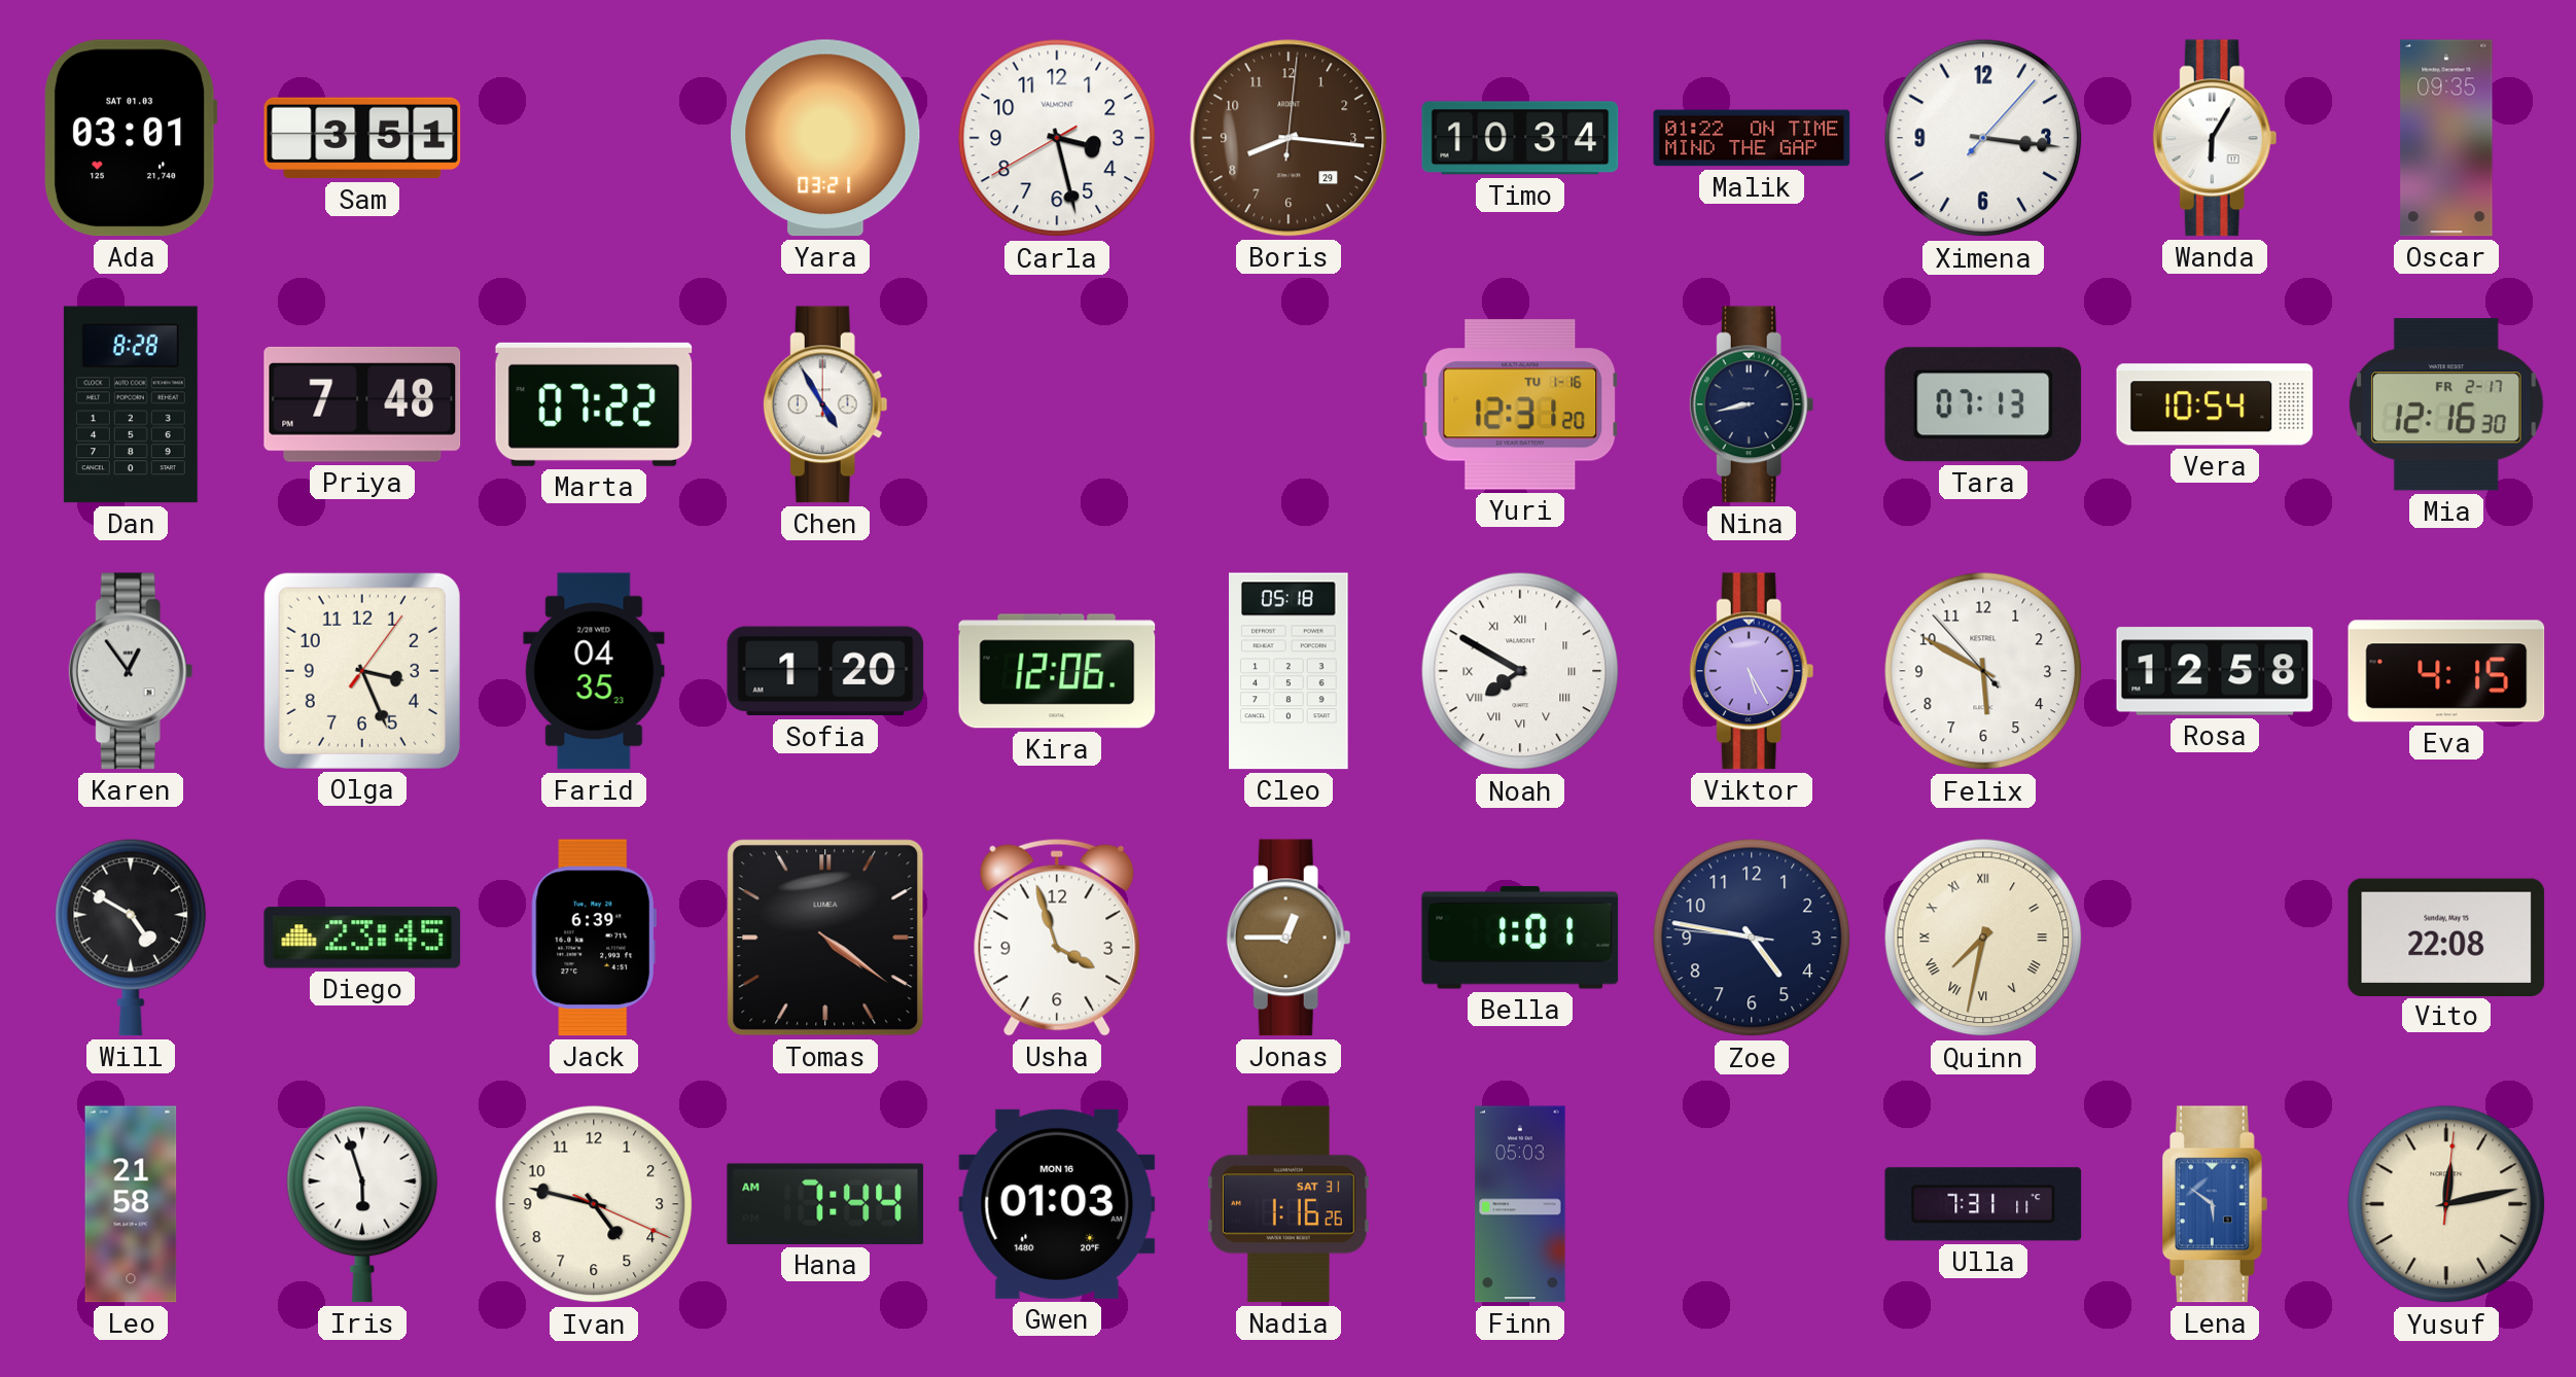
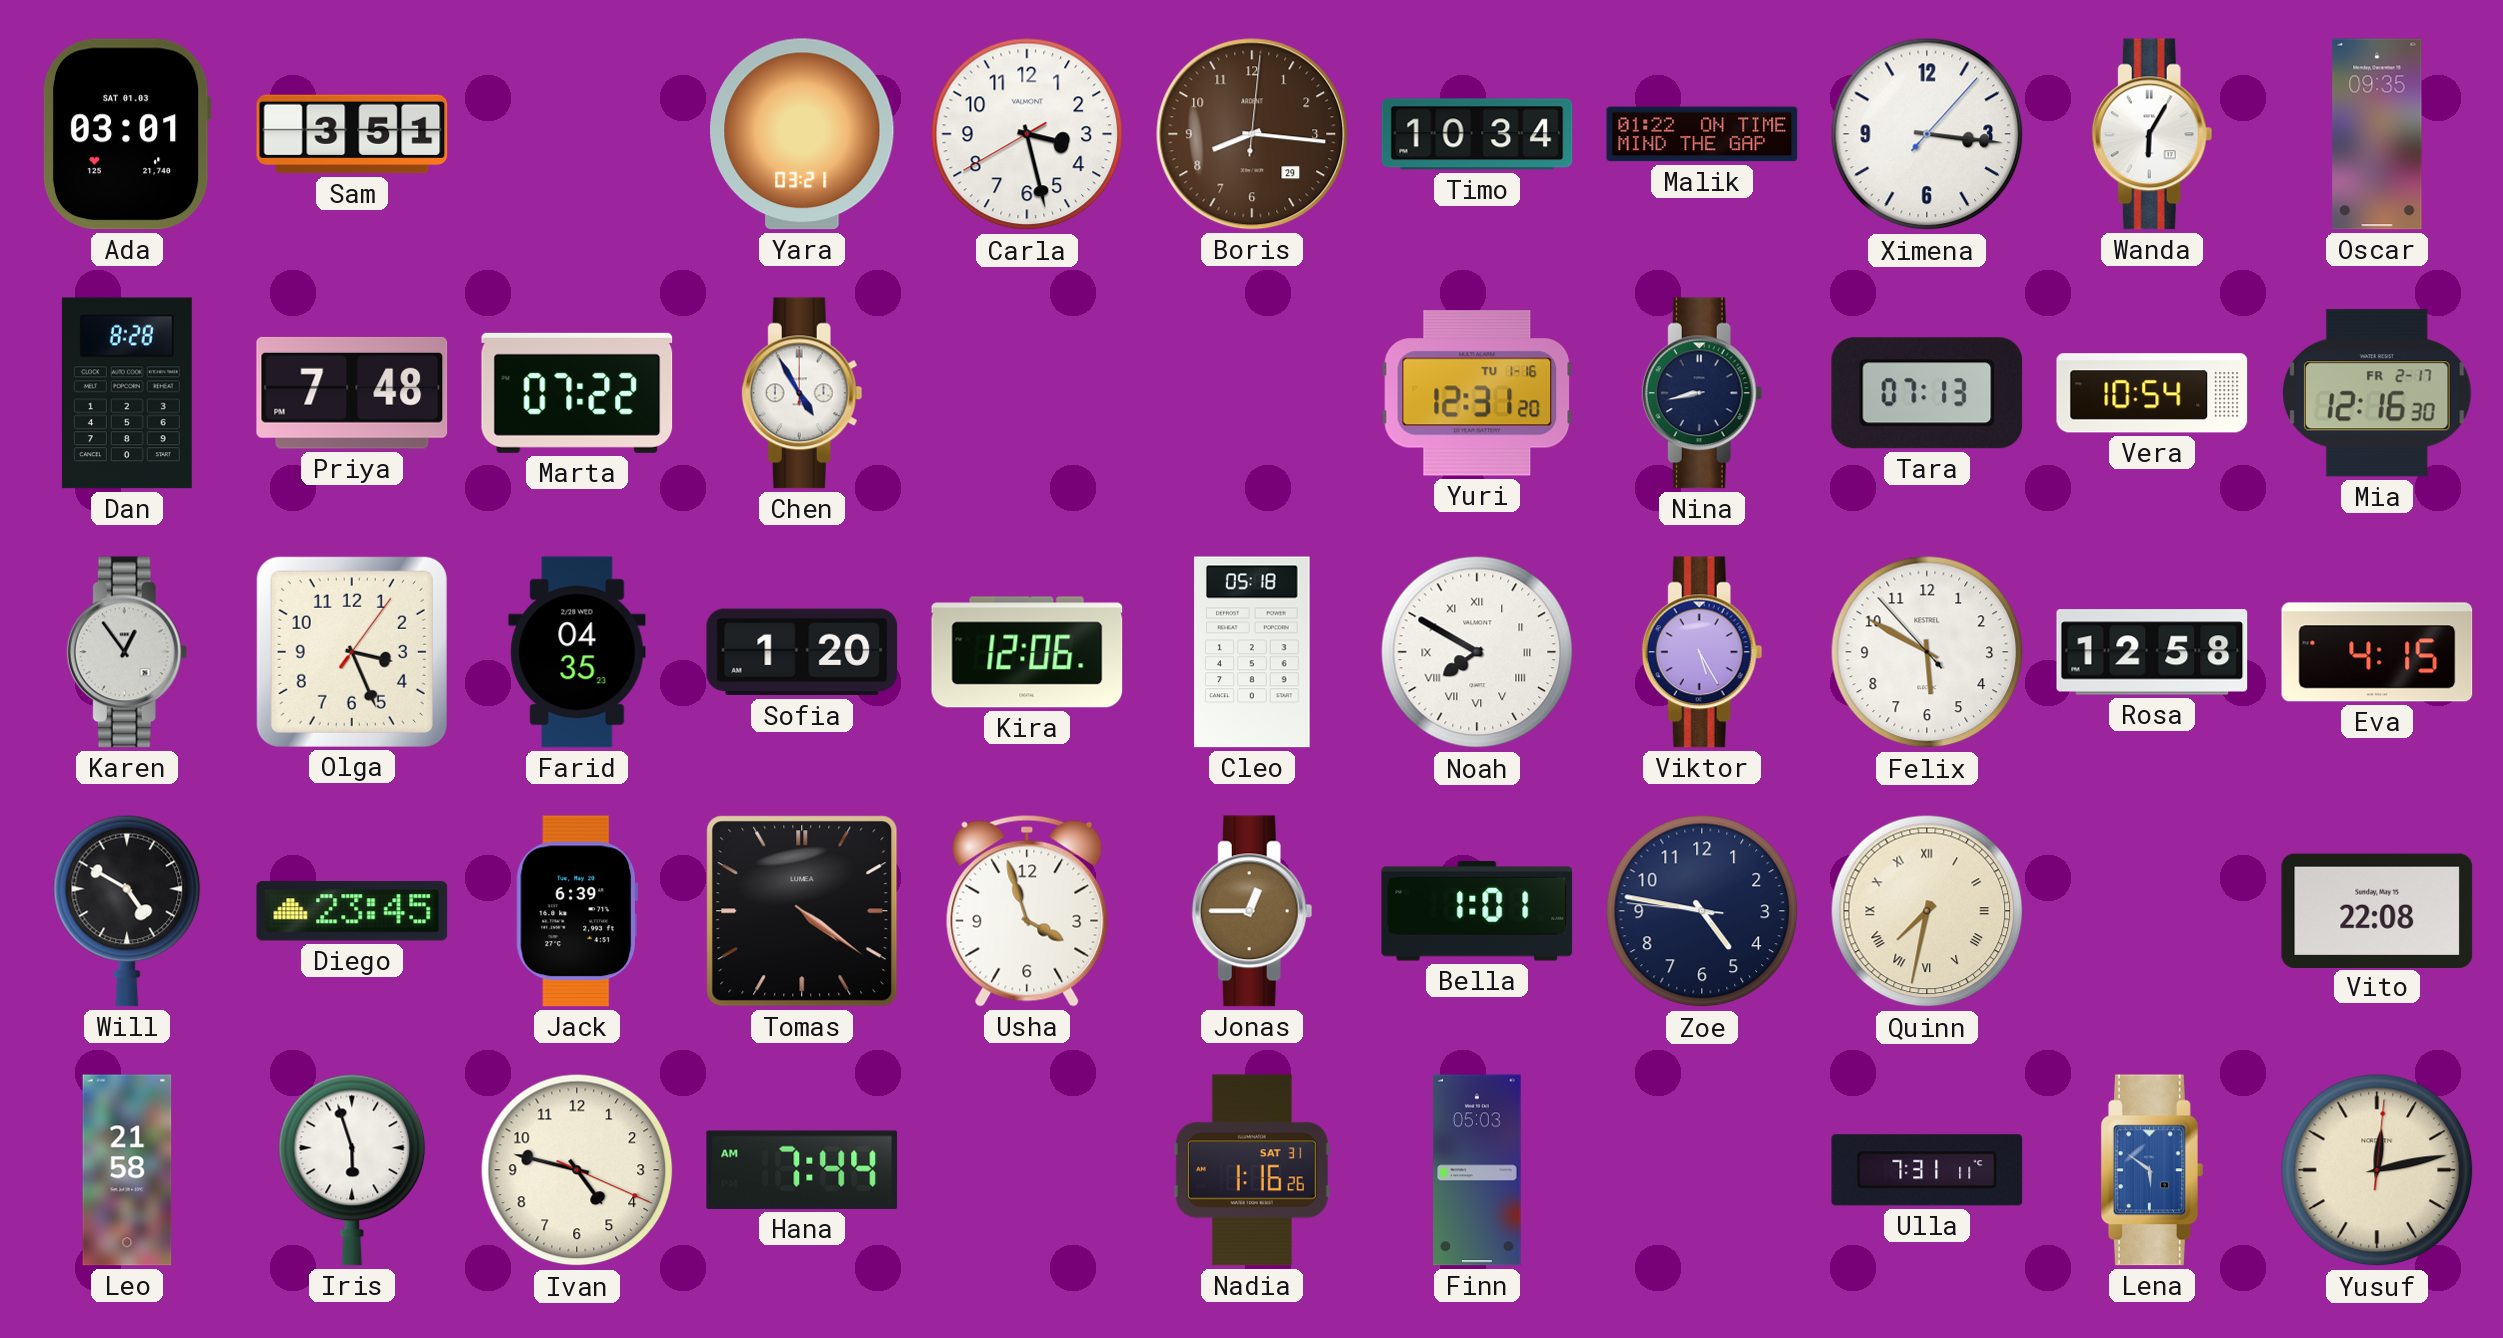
Gwen: 01:03 -> none (1057, 1204)
